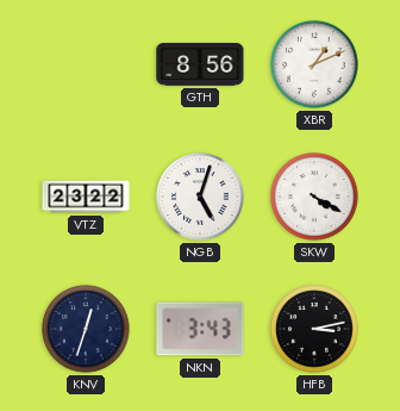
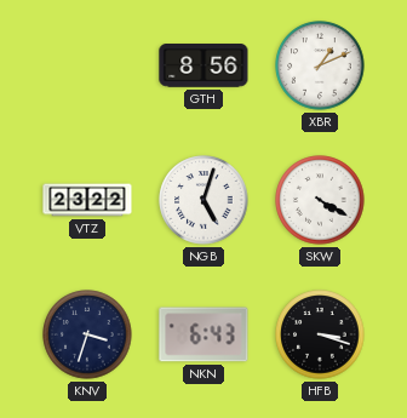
KNV: 12:33 -> 3:33 (87, 334)
NKN: 3:43 -> 6:43 (203, 334)
HFB: 3:13 -> 3:18 (320, 334)
